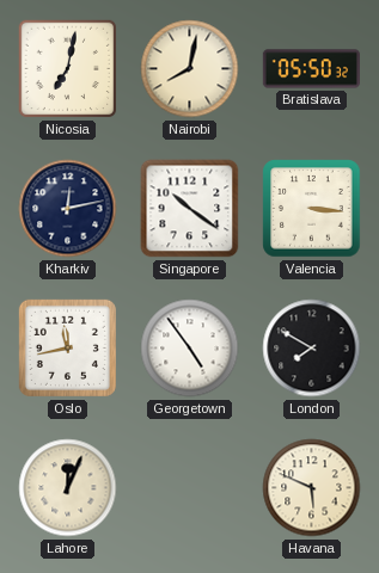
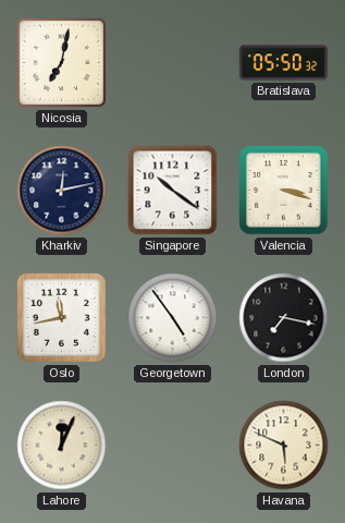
Nairobi: 8:02 -> none (190, 69)
Valencia: 3:16 -> 3:18 (284, 191)
London: 7:50 -> 7:17 (284, 318)
